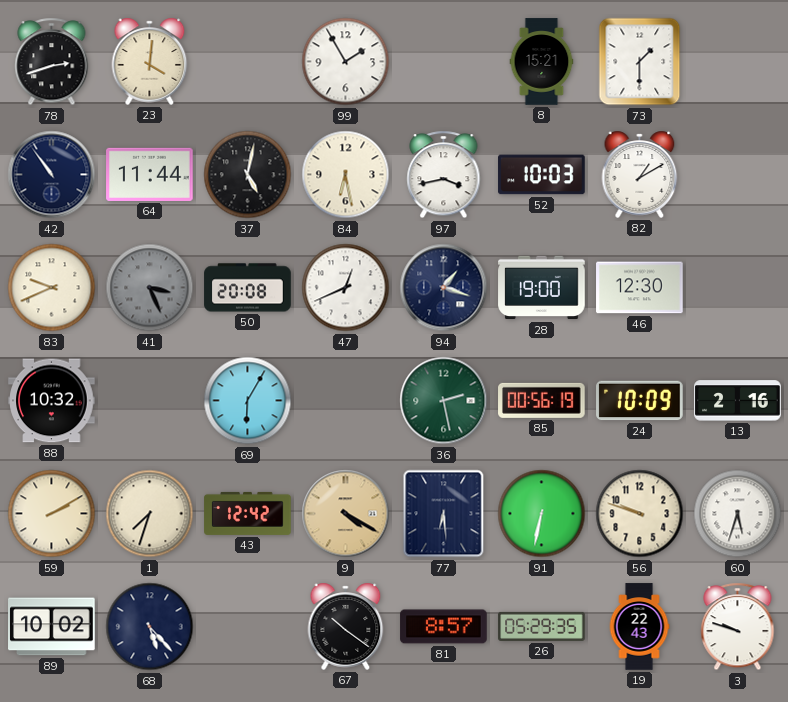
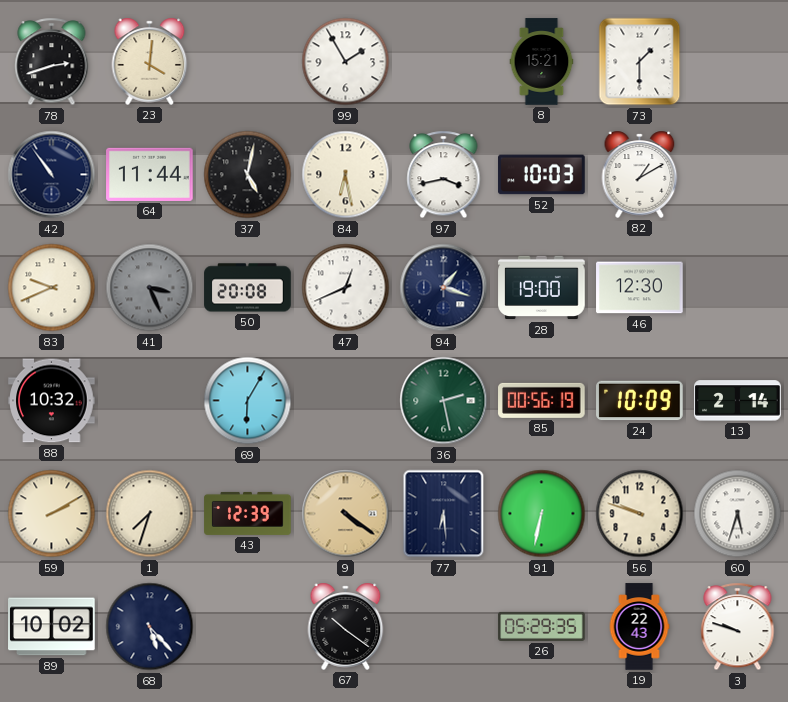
13: 2:16 -> 2:14 (738, 401)
43: 12:42 -> 12:39 (248, 513)
9: 4:20 -> 4:21 (346, 514)
81: 8:57 -> none (444, 627)
